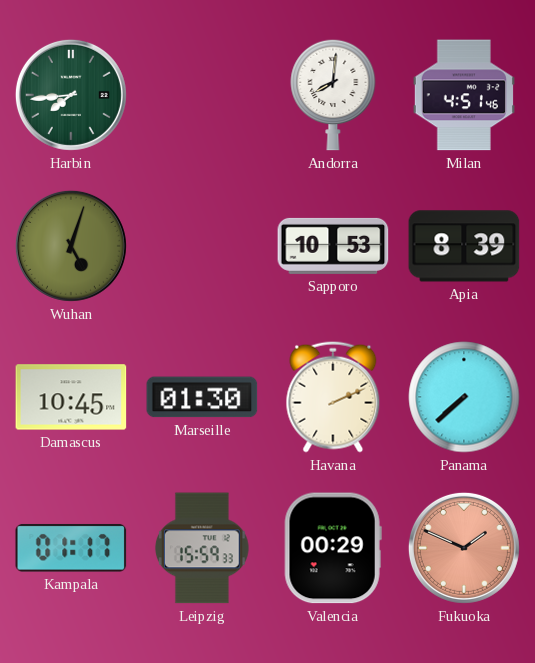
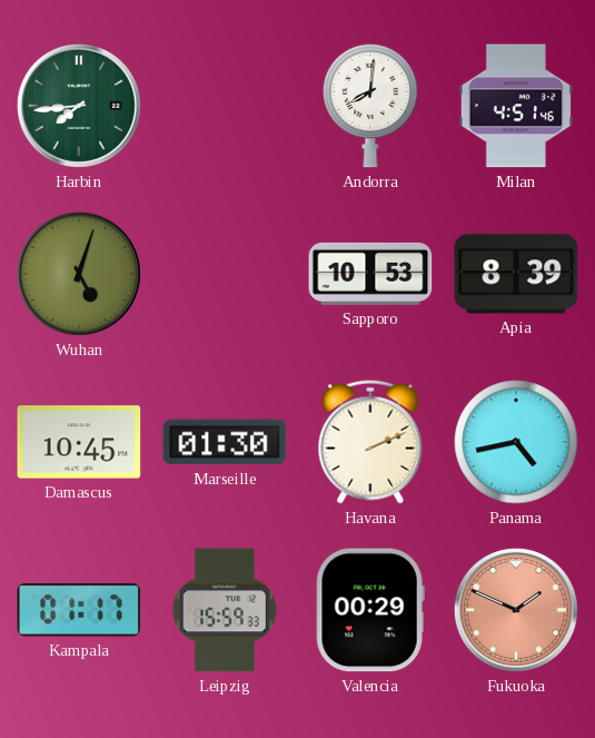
Panama: 7:38 -> 4:43 (516, 442)
